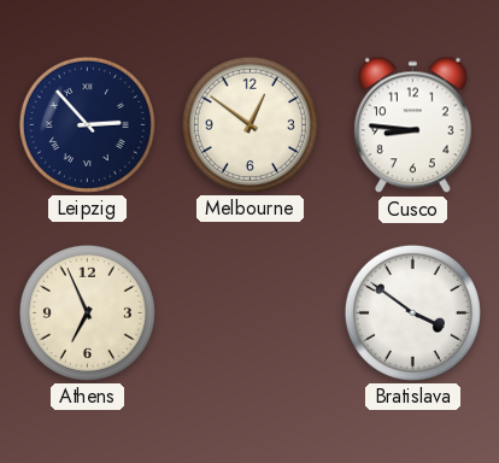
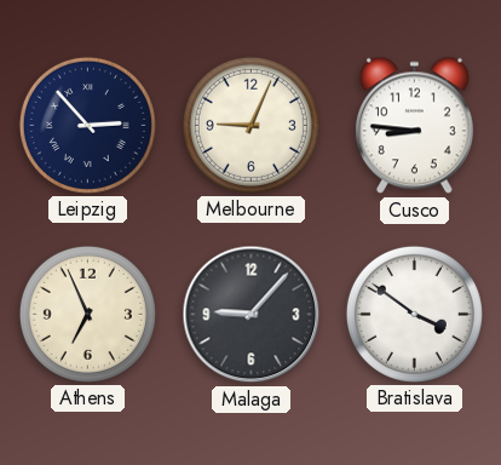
Melbourne: 12:51 -> 9:04 (250, 125)
Malaga: none -> 9:07 (252, 315)
